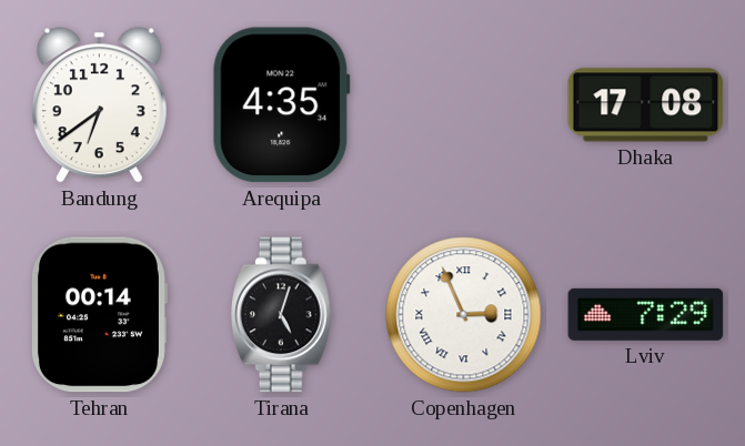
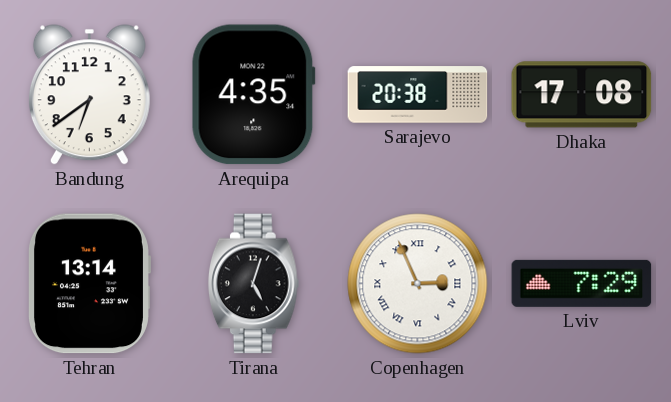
Sarajevo: none -> 20:38 (418, 95)
Tehran: 00:14 -> 13:14 (90, 284)
